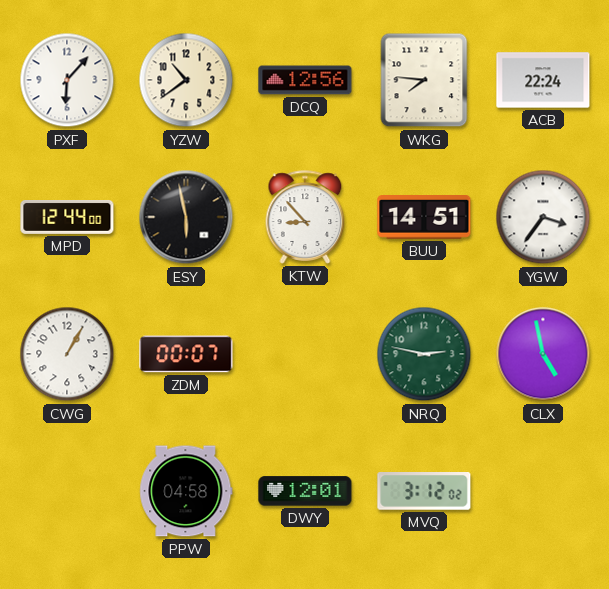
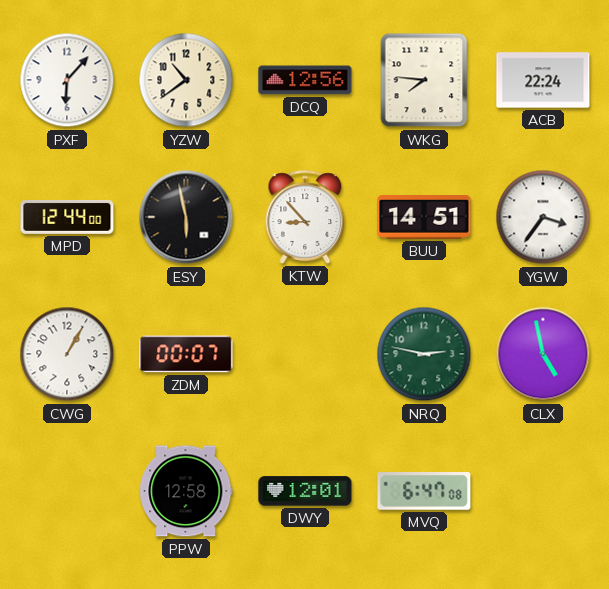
PPW: 04:58 -> 12:58 (186, 491)
MVQ: 3:12 -> 6:47 (424, 492)
